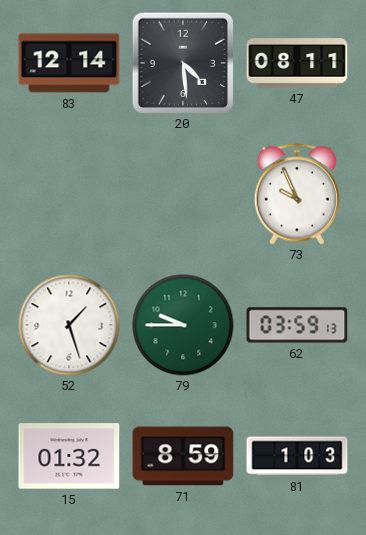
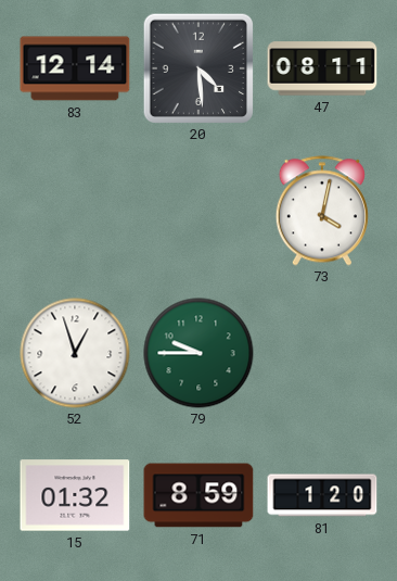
73: 9:56 -> 4:02 (322, 211)
52: 1:27 -> 12:57 (75, 353)
62: 03:59 -> none (297, 325)
81: 1:03 -> 1:20 (322, 495)
